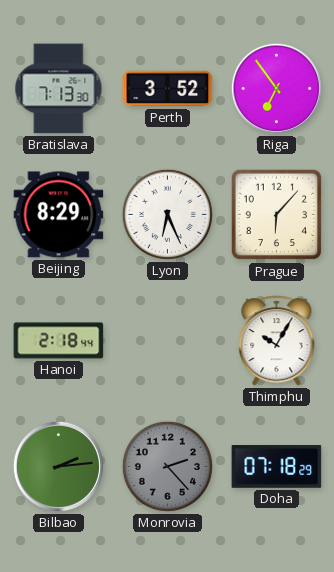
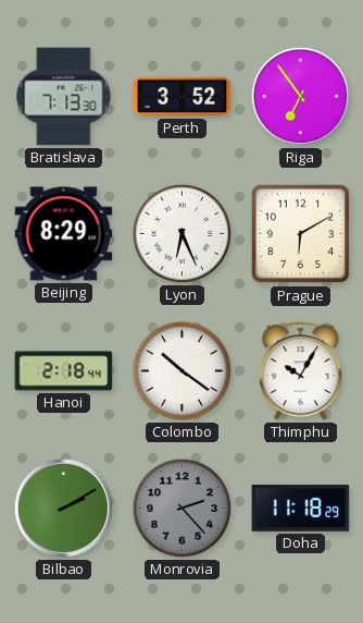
Prague: 6:07 -> 6:10 (301, 234)
Colombo: none -> 10:21 (181, 370)
Bilbao: 2:14 -> 2:10 (63, 508)
Doha: 07:18 -> 11:18 (301, 509)
